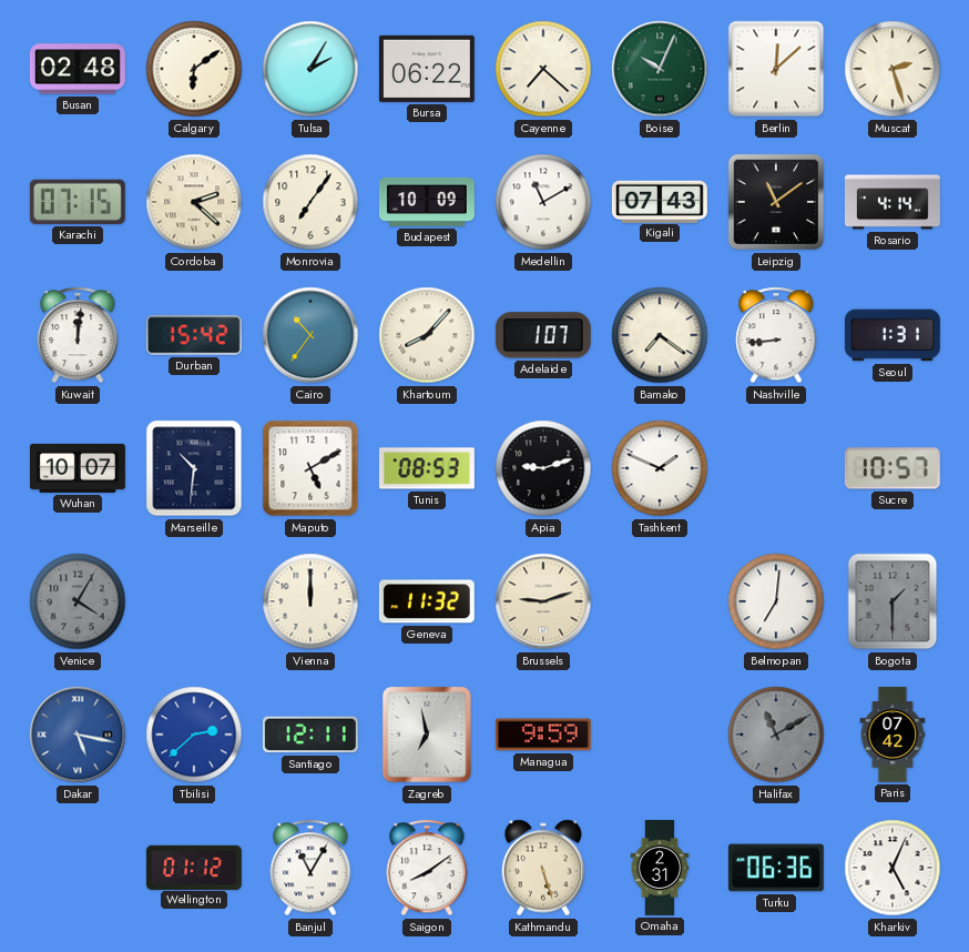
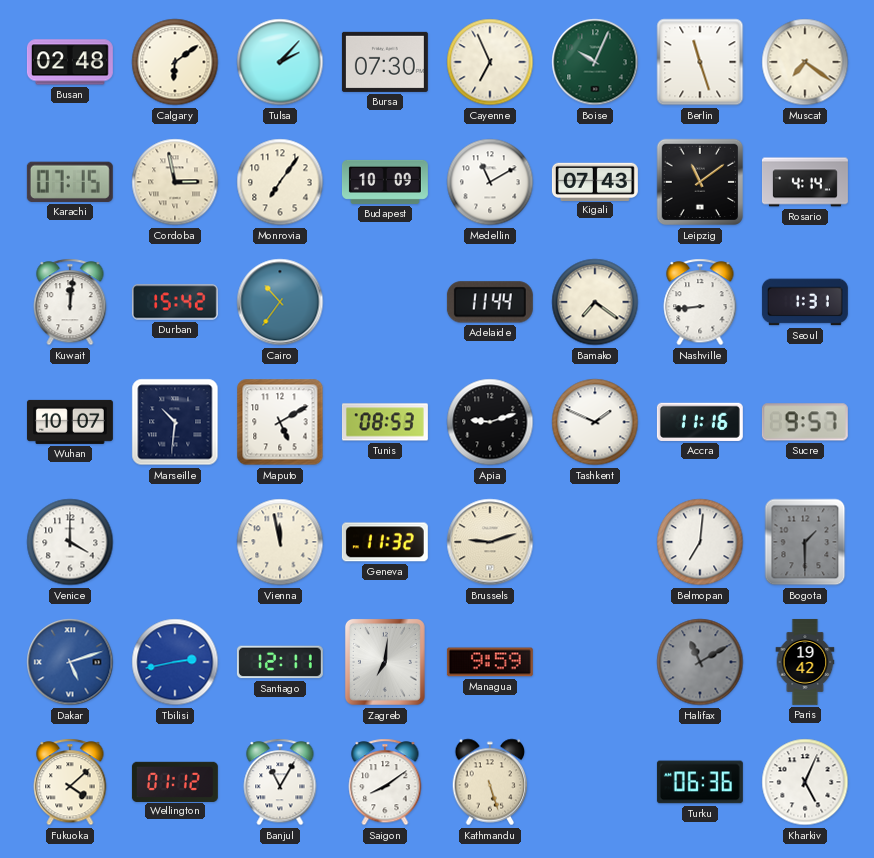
Tulsa: 2:05 -> 2:07 (280, 62)
Bursa: 06:22 -> 07:30 (385, 62)
Cayenne: 7:22 -> 6:56 (490, 62)
Berlin: 12:08 -> 11:27 (700, 62)
Muscat: 2:27 -> 7:21 (805, 62)
Cordoba: 2:22 -> 2:58 (175, 182)
Khartoum: 8:07 -> none (427, 335)
Adelaide: 1:07 -> 11:44 (490, 302)
Accra: none -> 11:16 (700, 422)
Sucre: 10:57 -> 9:57 (805, 422)
Venice: 4:05 -> 4:00 (70, 542)
Venice dial: grey -> white (70, 542)
Vienna: 12:00 -> 11:58 (280, 542)
Dakar: 5:17 -> 5:12 (70, 662)
Tbilisi: 2:38 -> 2:43 (175, 662)
Zagreb: 6:58 -> 7:01 (385, 662)
Paris: 07:42 -> 19:42 (805, 662)
Fukuoka: none -> 4:08 (70, 782)
Omaha: 2:31 -> none (660, 868)
